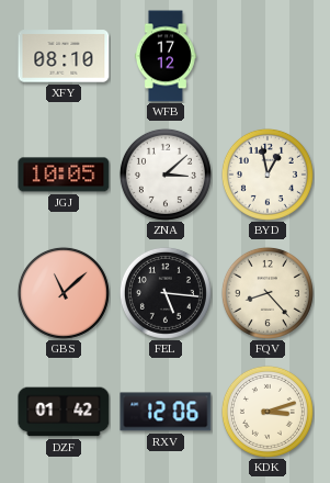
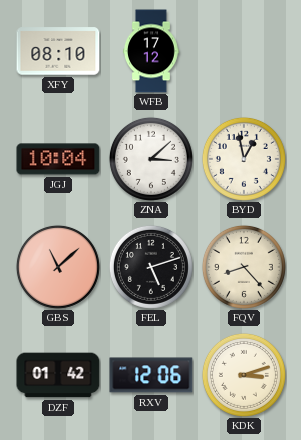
JGJ: 10:05 -> 10:04 (58, 159)
FEL: 5:16 -> 5:12 (151, 267)
